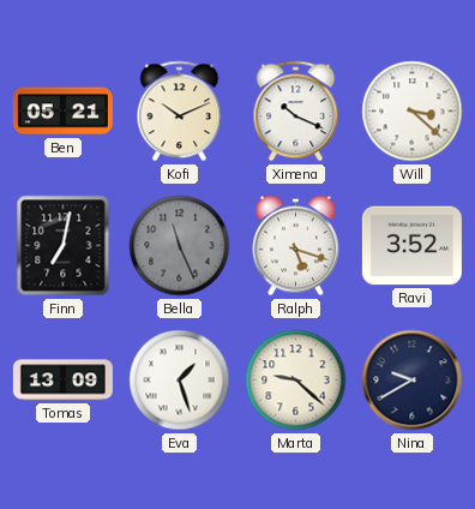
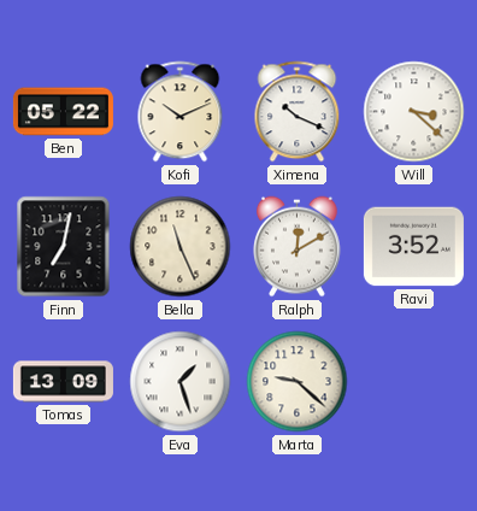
Ben: 05:21 -> 05:22 (63, 112)
Bella dial: grey -> cream (181, 247)
Ralph: 5:18 -> 12:10 (298, 247)
Nina: 9:40 -> none (413, 381)
